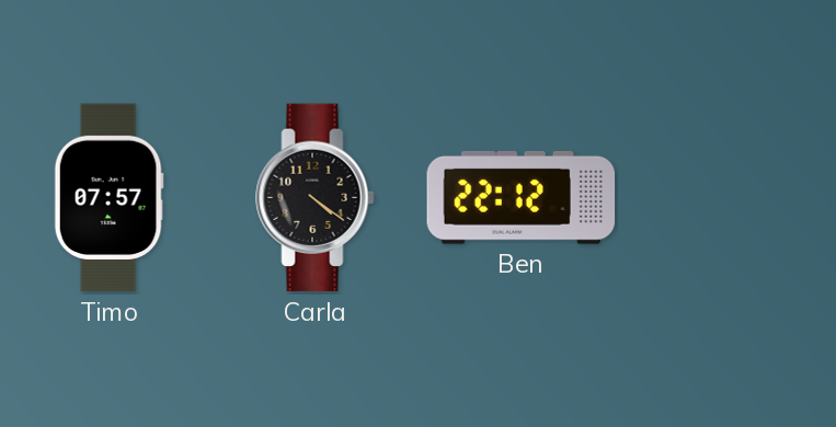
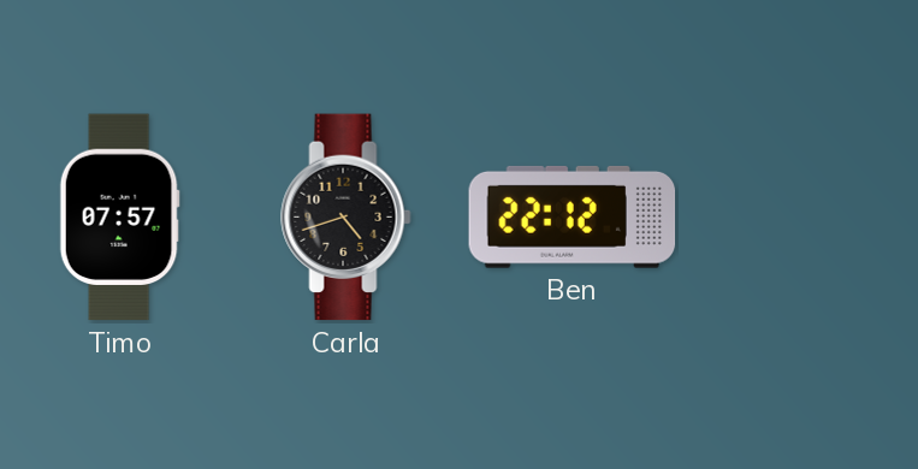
Carla: 4:21 -> 4:42 (347, 218)
